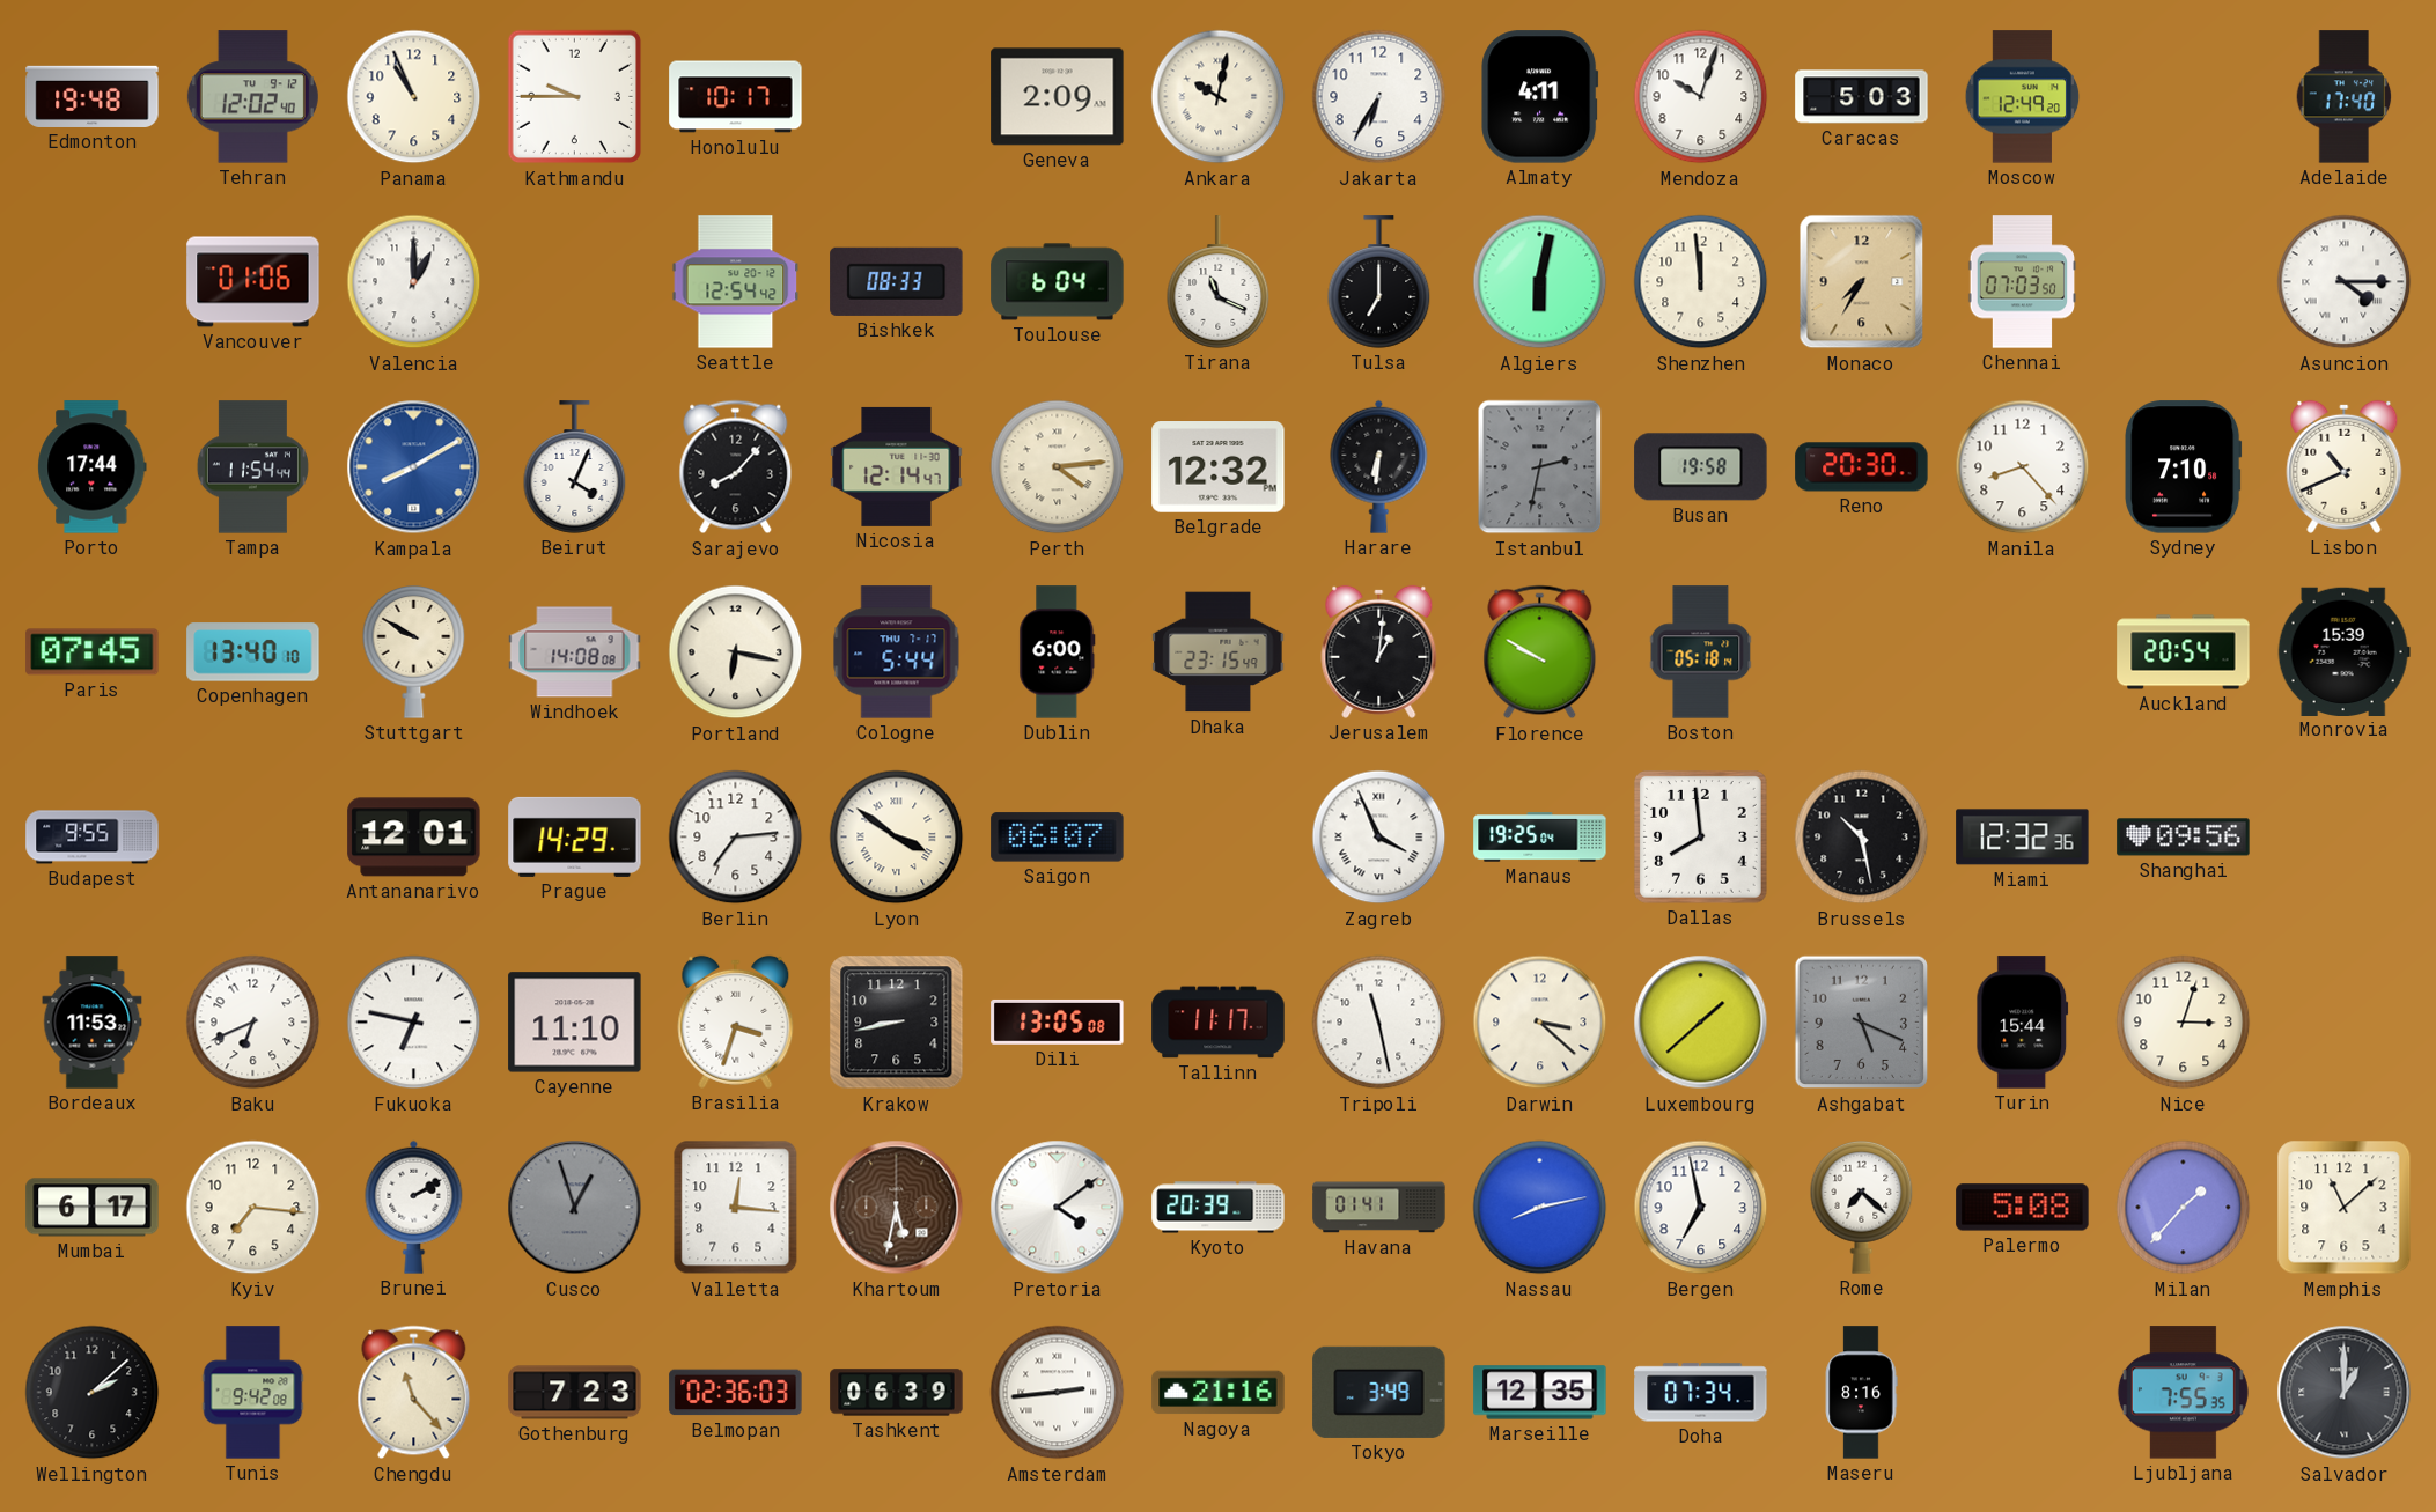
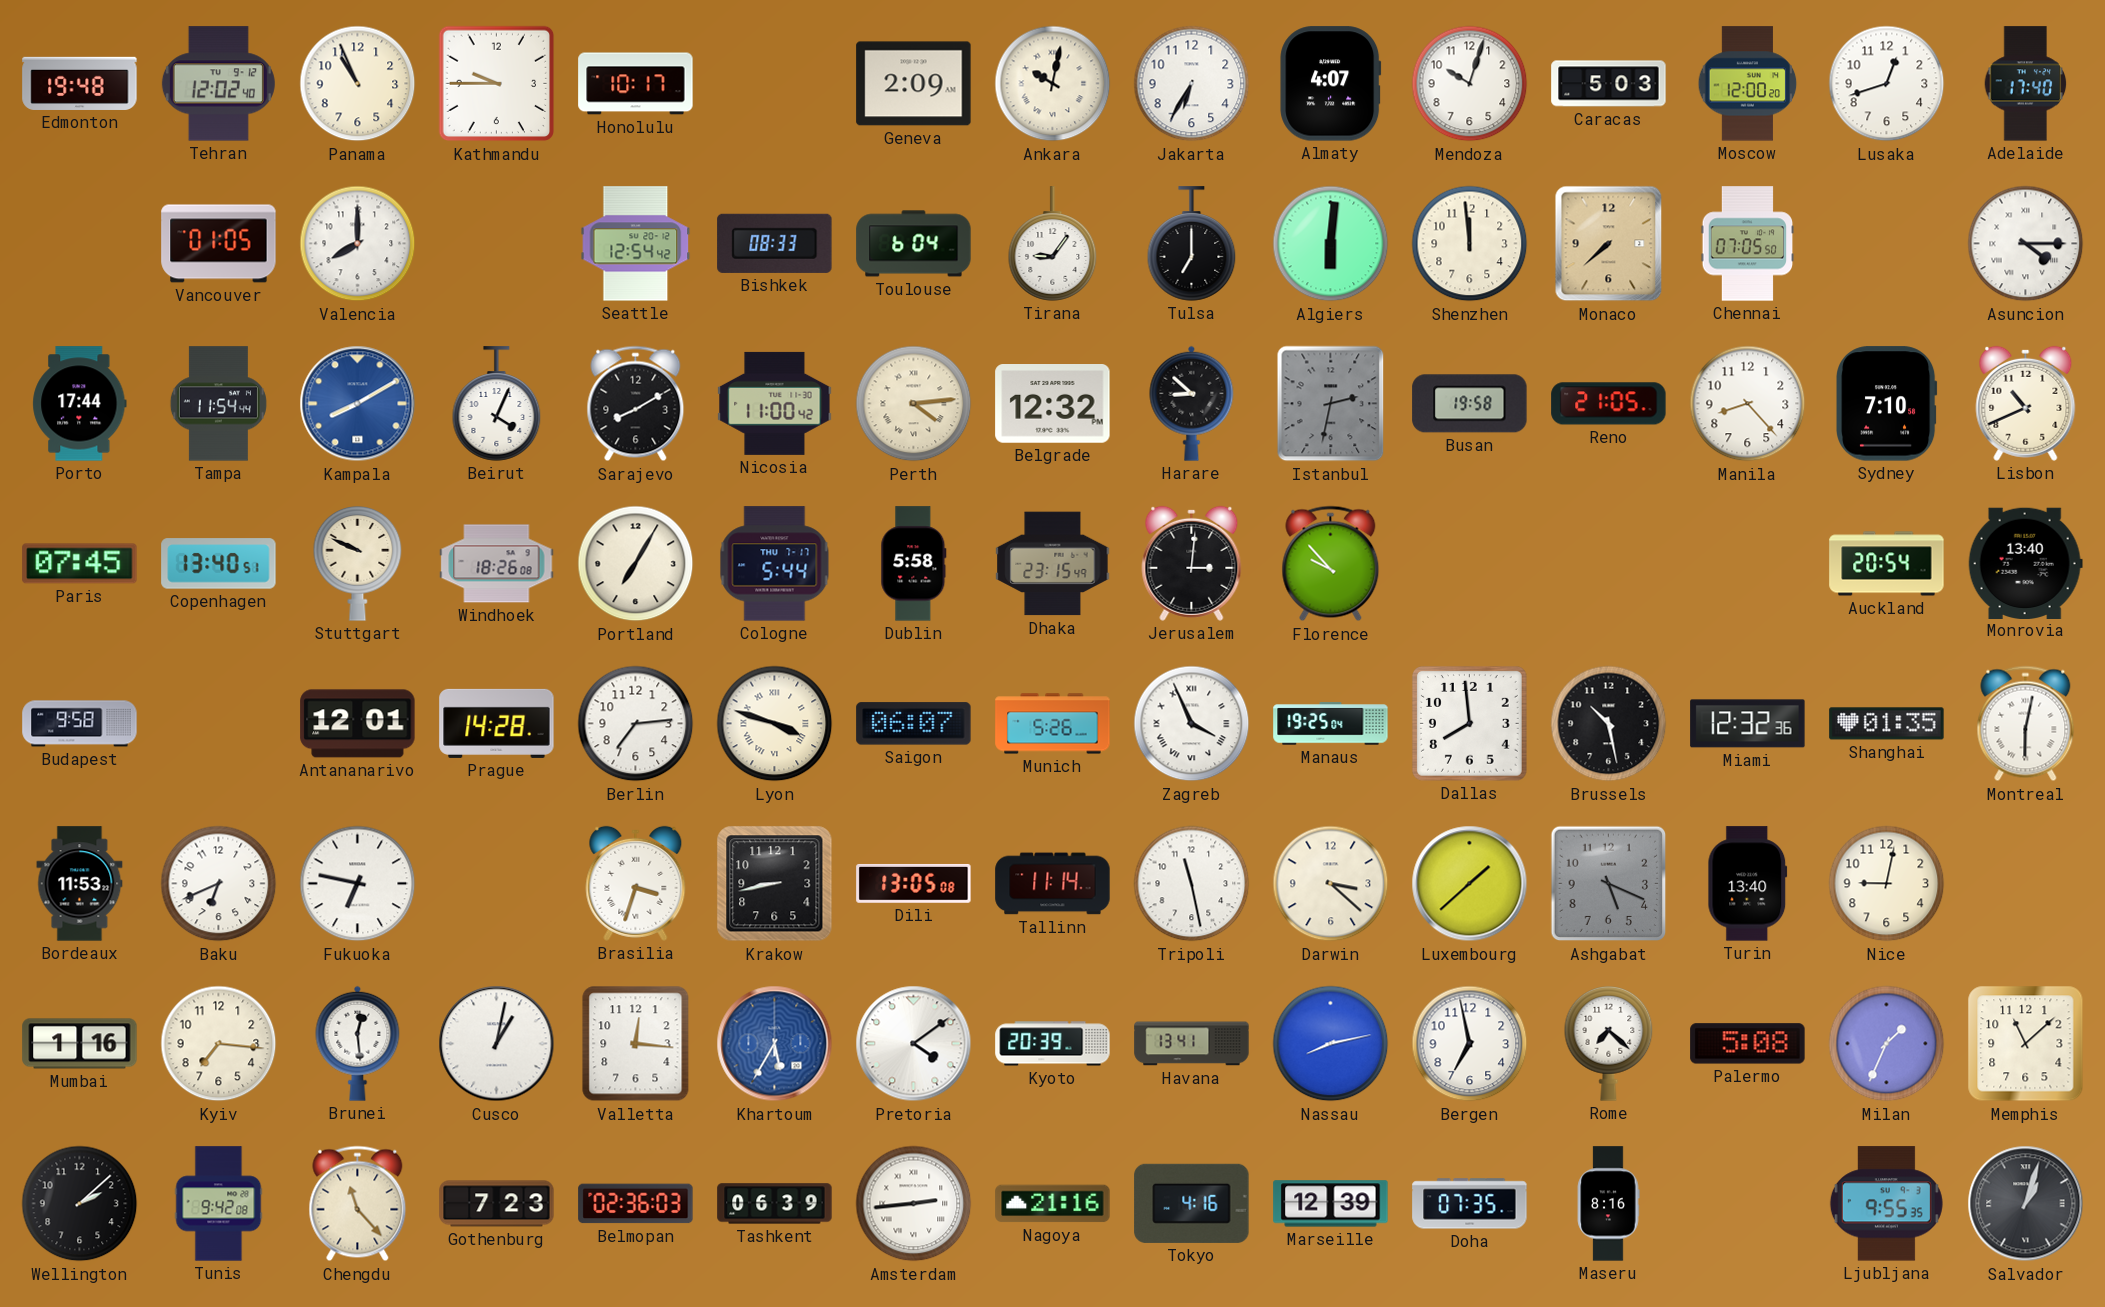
Almaty: 4:11 -> 4:07 (1331, 84)
Moscow: 12:49 -> 12:00 (1748, 84)
Lusaka: none -> 12:42 (1887, 84)
Vancouver: 01:06 -> 01:05 (219, 244)
Valencia: 1:00 -> 8:00 (358, 244)
Tirana: 11:19 -> 9:06 (1053, 244)
Algiers: 6:02 -> 6:01 (1331, 244)
Monaco: 7:35 -> 7:38 (1609, 244)
Chennai: 07:03 -> 07:05 (1748, 244)
Sarajevo: 8:07 -> 8:10 (636, 404)
Nicosia: 12:14 -> 11:00 (775, 403)
Harare: 6:31 -> 8:52 (1192, 403)
Reno: 20:30 -> 21:05 (1609, 404)
Copenhagen: 13:40:10 -> 13:40:51 (219, 564)
Stuttgart: 9:50 -> 9:49 (358, 564)
Windhoek: 14:08 -> 18:26 (497, 564)
Portland: 6:17 -> 7:05 (636, 564)
Dublin: 6:00 -> 5:58 (914, 564)
Jerusalem: 1:01 -> 3:01 (1192, 563)
Florence: 9:50 -> 9:53 (1331, 564)
Boston: 05:18 -> none (1701, 652)
Monrovia: 15:39 -> 13:40 (2025, 563)
Budapest: 9:55 -> 9:58 (80, 724)
Prague: 14:29 -> 14:28 (497, 723)
Lyon: 3:51 -> 3:48 (775, 724)
Munich: none -> 5:26 (1053, 724)
Shanghai: 09:56 -> 01:35 (1887, 724)
Montreal: none -> 6:02 (2026, 724)
Cayenne: 11:10 -> none (575, 1023)
Tallinn: 11:17 -> 11:14 (1053, 884)
Turin: 15:44 -> 13:40 (1748, 884)
Nice: 3:03 -> 9:02 (1887, 884)
Mumbai: 6:17 -> 1:16 (80, 1044)
Brunei: 2:10 -> 12:29 (358, 1043)
Cusco: 12:57 -> 1:02 (497, 1044)
Cusco dial: grey -> white (497, 1044)
Khartoum: 5:32 -> 5:35 (775, 1044)
Khartoum dial: brown -> blue (775, 1044)
Havana: 01:41 -> 13:41 (1192, 1044)
Milan: 1:37 -> 1:34 (1887, 1044)
Tokyo: 3:49 -> 4:16 (1192, 1203)
Marseille: 12:35 -> 12:39 (1331, 1204)
Doha: 07:34 -> 07:35 (1470, 1204)
Ljubljana: 7:55 -> 9:55 (1886, 1204)
Salvador: 1:00 -> 1:03 (2026, 1204)
